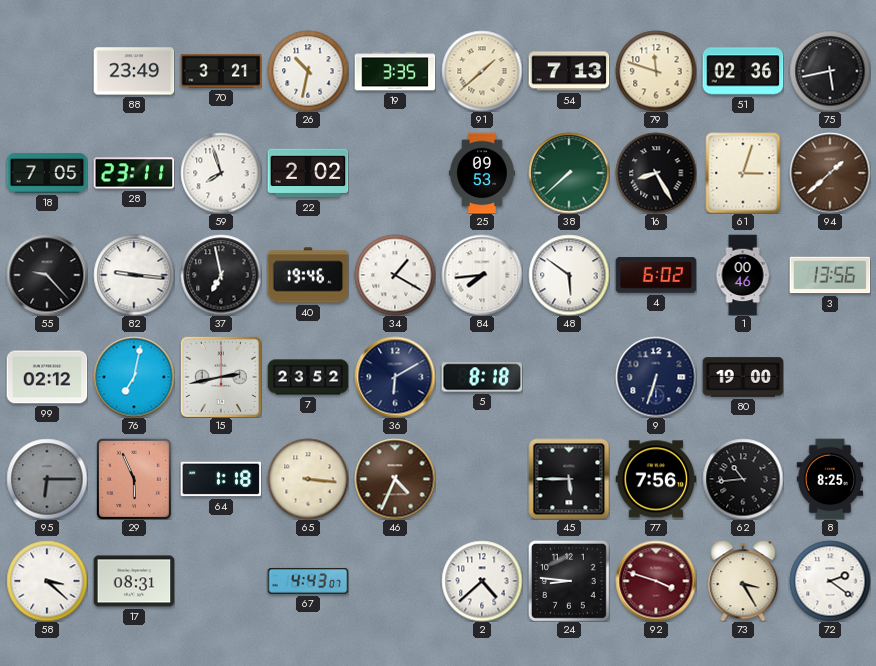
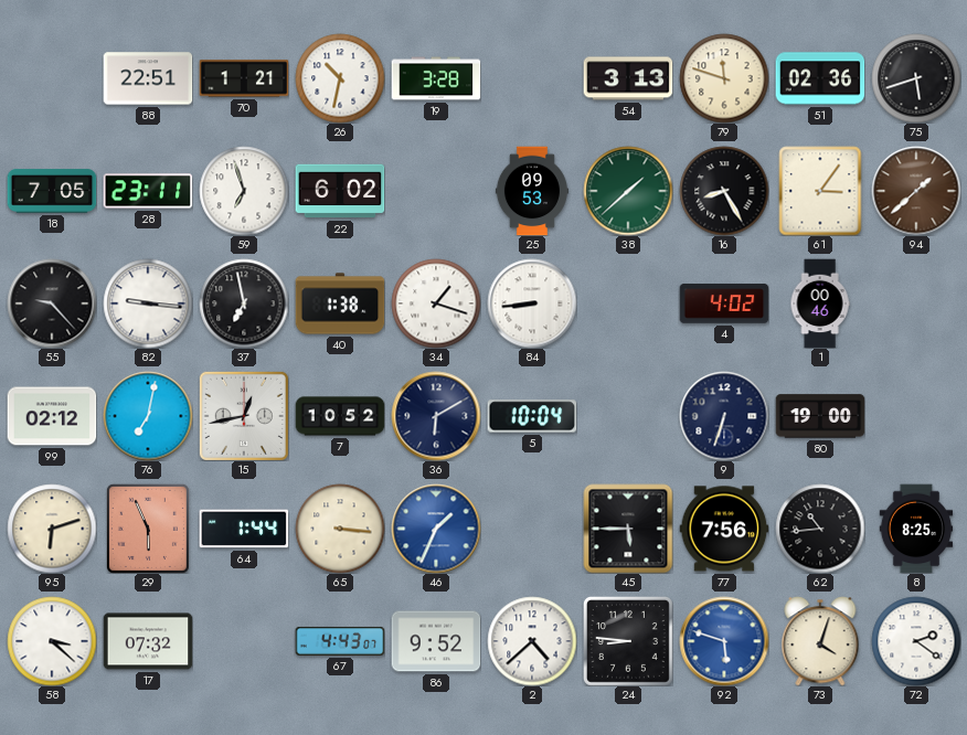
88: 23:49 -> 22:51 (148, 78)
70: 3:21 -> 1:21 (244, 78)
19: 3:35 -> 3:28 (436, 78)
91: 1:38 -> none (482, 71)
54: 7:13 -> 3:13 (628, 78)
75: 5:43 -> 5:42 (916, 78)
59: 7:57 -> 6:57 (244, 191)
22: 2:02 -> 6:02 (340, 191)
38: 7:38 -> 1:38 (628, 191)
61: 3:03 -> 3:06 (820, 191)
40: 19:46 -> 1:38 (340, 303)
34: 1:20 -> 1:18 (436, 303)
84: 7:44 -> 8:44 (532, 303)
48: 5:51 -> none (569, 275)
4: 6:02 -> 4:02 (724, 303)
3: 13:56 -> none (830, 275)
15: 2:43 -> 12:43 (244, 416)
7: 23:52 -> 10:52 (340, 416)
5: 8:18 -> 10:04 (532, 416)
95: 6:15 -> 6:12 (52, 529)
95 dial: grey -> cream (52, 529)
64: 1:18 -> 1:44 (244, 529)
46: 4:34 -> 1:34 (436, 529)
46 dial: brown -> blue (436, 529)
17: 08:31 -> 07:32 (148, 641)
86: none -> 9:52 (436, 641)
92: 3:48 -> 5:48 (724, 641)
92 dial: burgundy -> blue (724, 641)
73: 3:25 -> 4:03 (820, 641)
